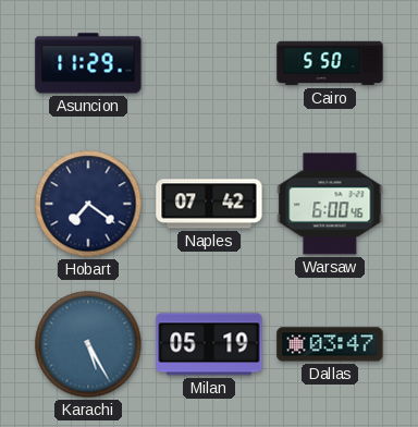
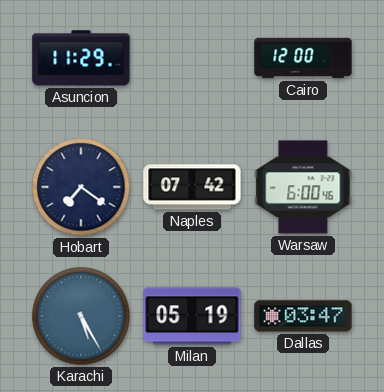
Cairo: 5:50 -> 12:00 (303, 58)
